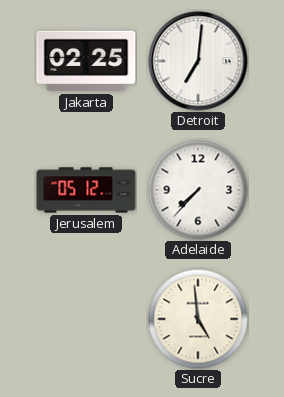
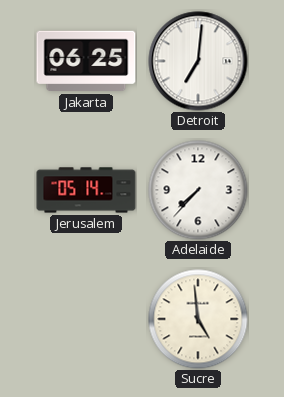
Jakarta: 02:25 -> 06:25 (86, 61)
Jerusalem: 05:12 -> 05:14 (86, 190)
